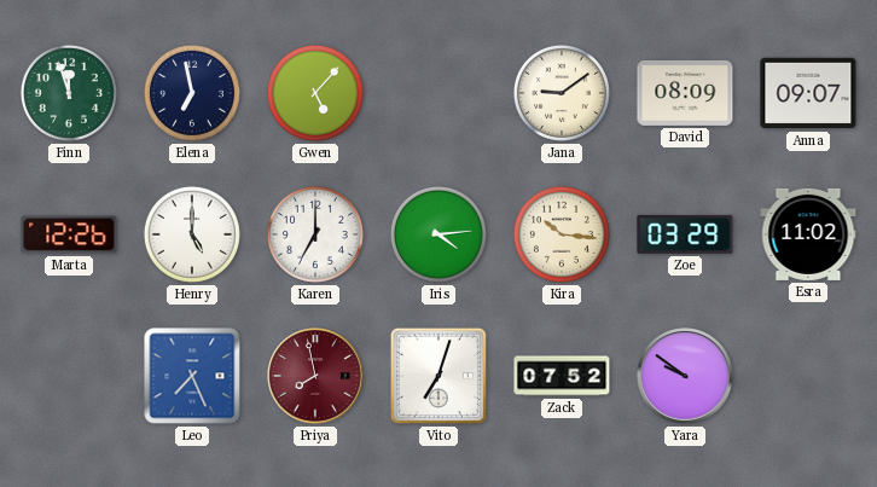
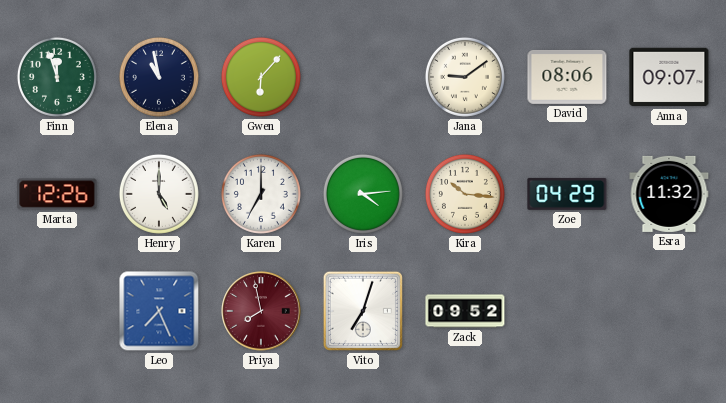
Elena: 6:58 -> 10:58 (159, 77)
Gwen: 5:07 -> 6:07 (261, 77)
David: 08:09 -> 08:06 (567, 77)
Zoe: 03:29 -> 04:29 (567, 194)
Esra: 11:02 -> 11:32 (669, 194)
Zack: 07:52 -> 09:52 (465, 311)
Yara: 9:51 -> none (685, 376)
